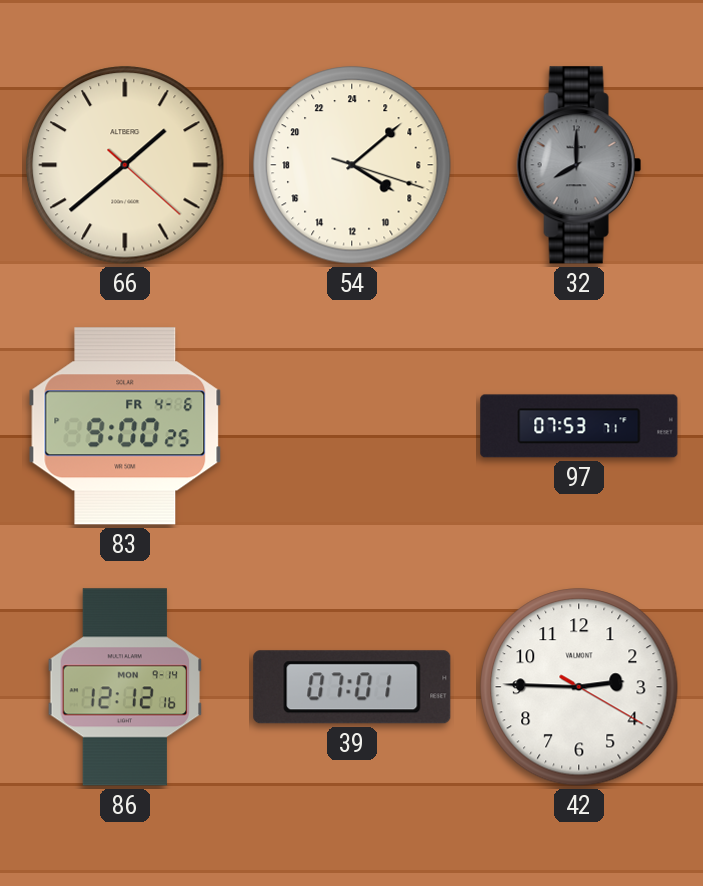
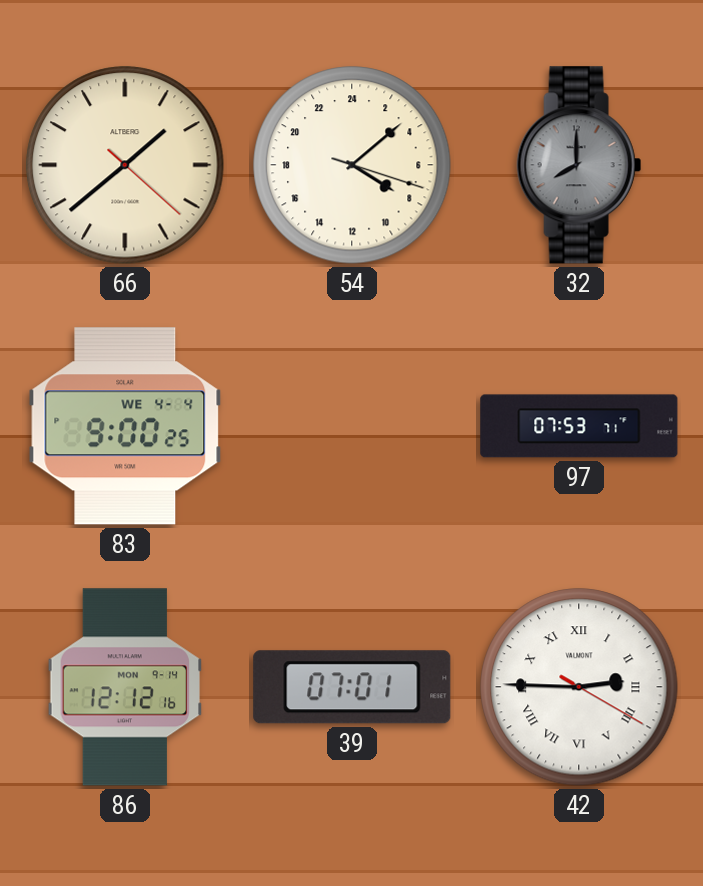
83 date: FR 4-6 -> WE 4-4 (125, 426)
42 numerals: Arabic -> Roman (579, 687)
